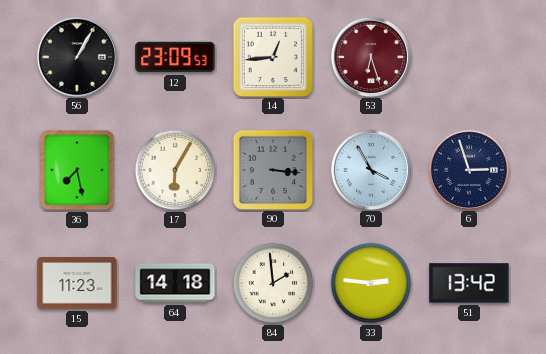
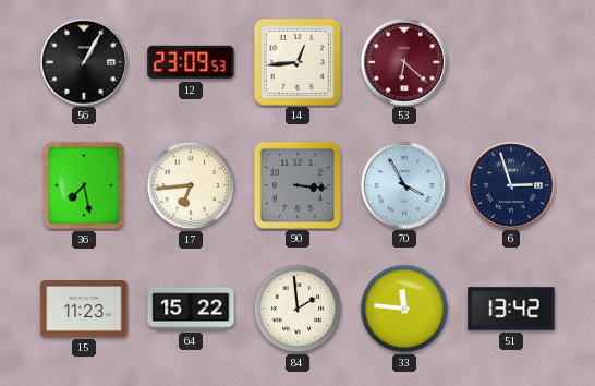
53: 6:27 -> 6:22 (403, 61)
17: 6:05 -> 6:44 (191, 185)
64: 14:18 -> 15:22 (191, 309)
33: 2:46 -> 11:46 (404, 309)
